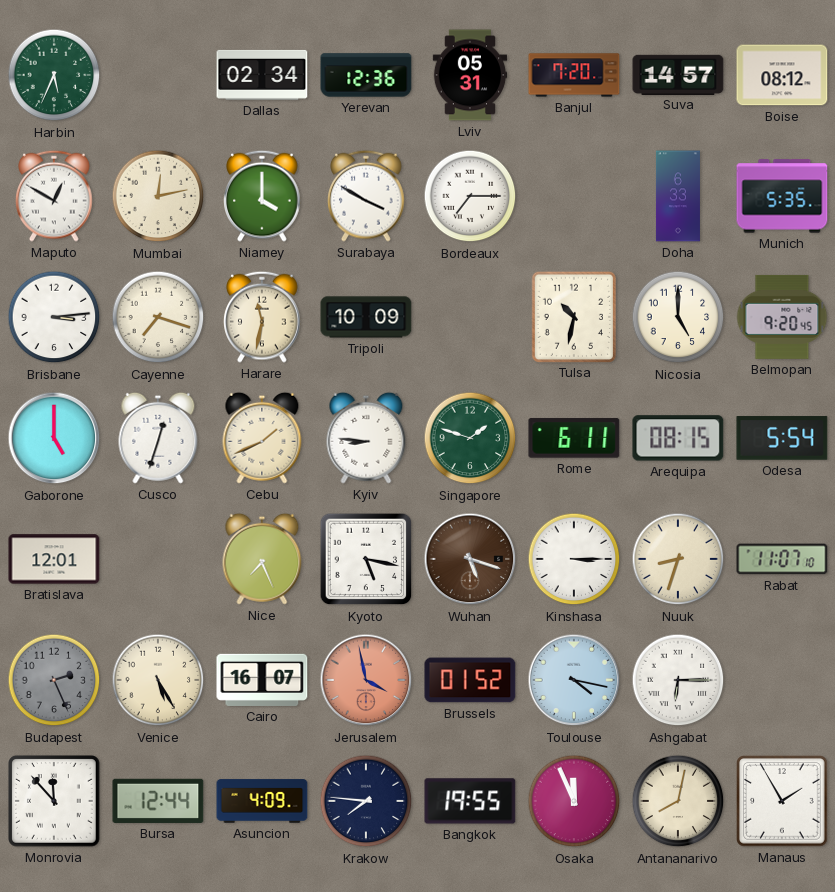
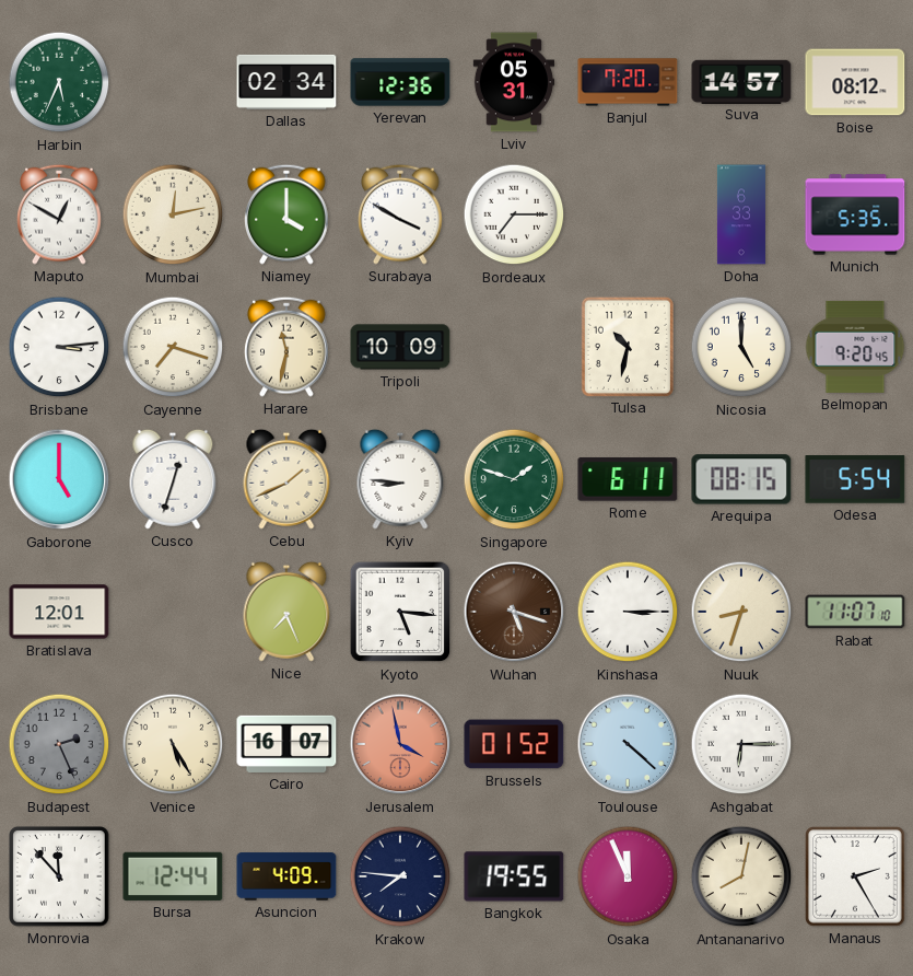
Kyoto: 5:17 -> 5:16 (400, 612)
Toulouse: 4:17 -> 4:22 (628, 744)
Manaus: 1:55 -> 2:25 (856, 878)
